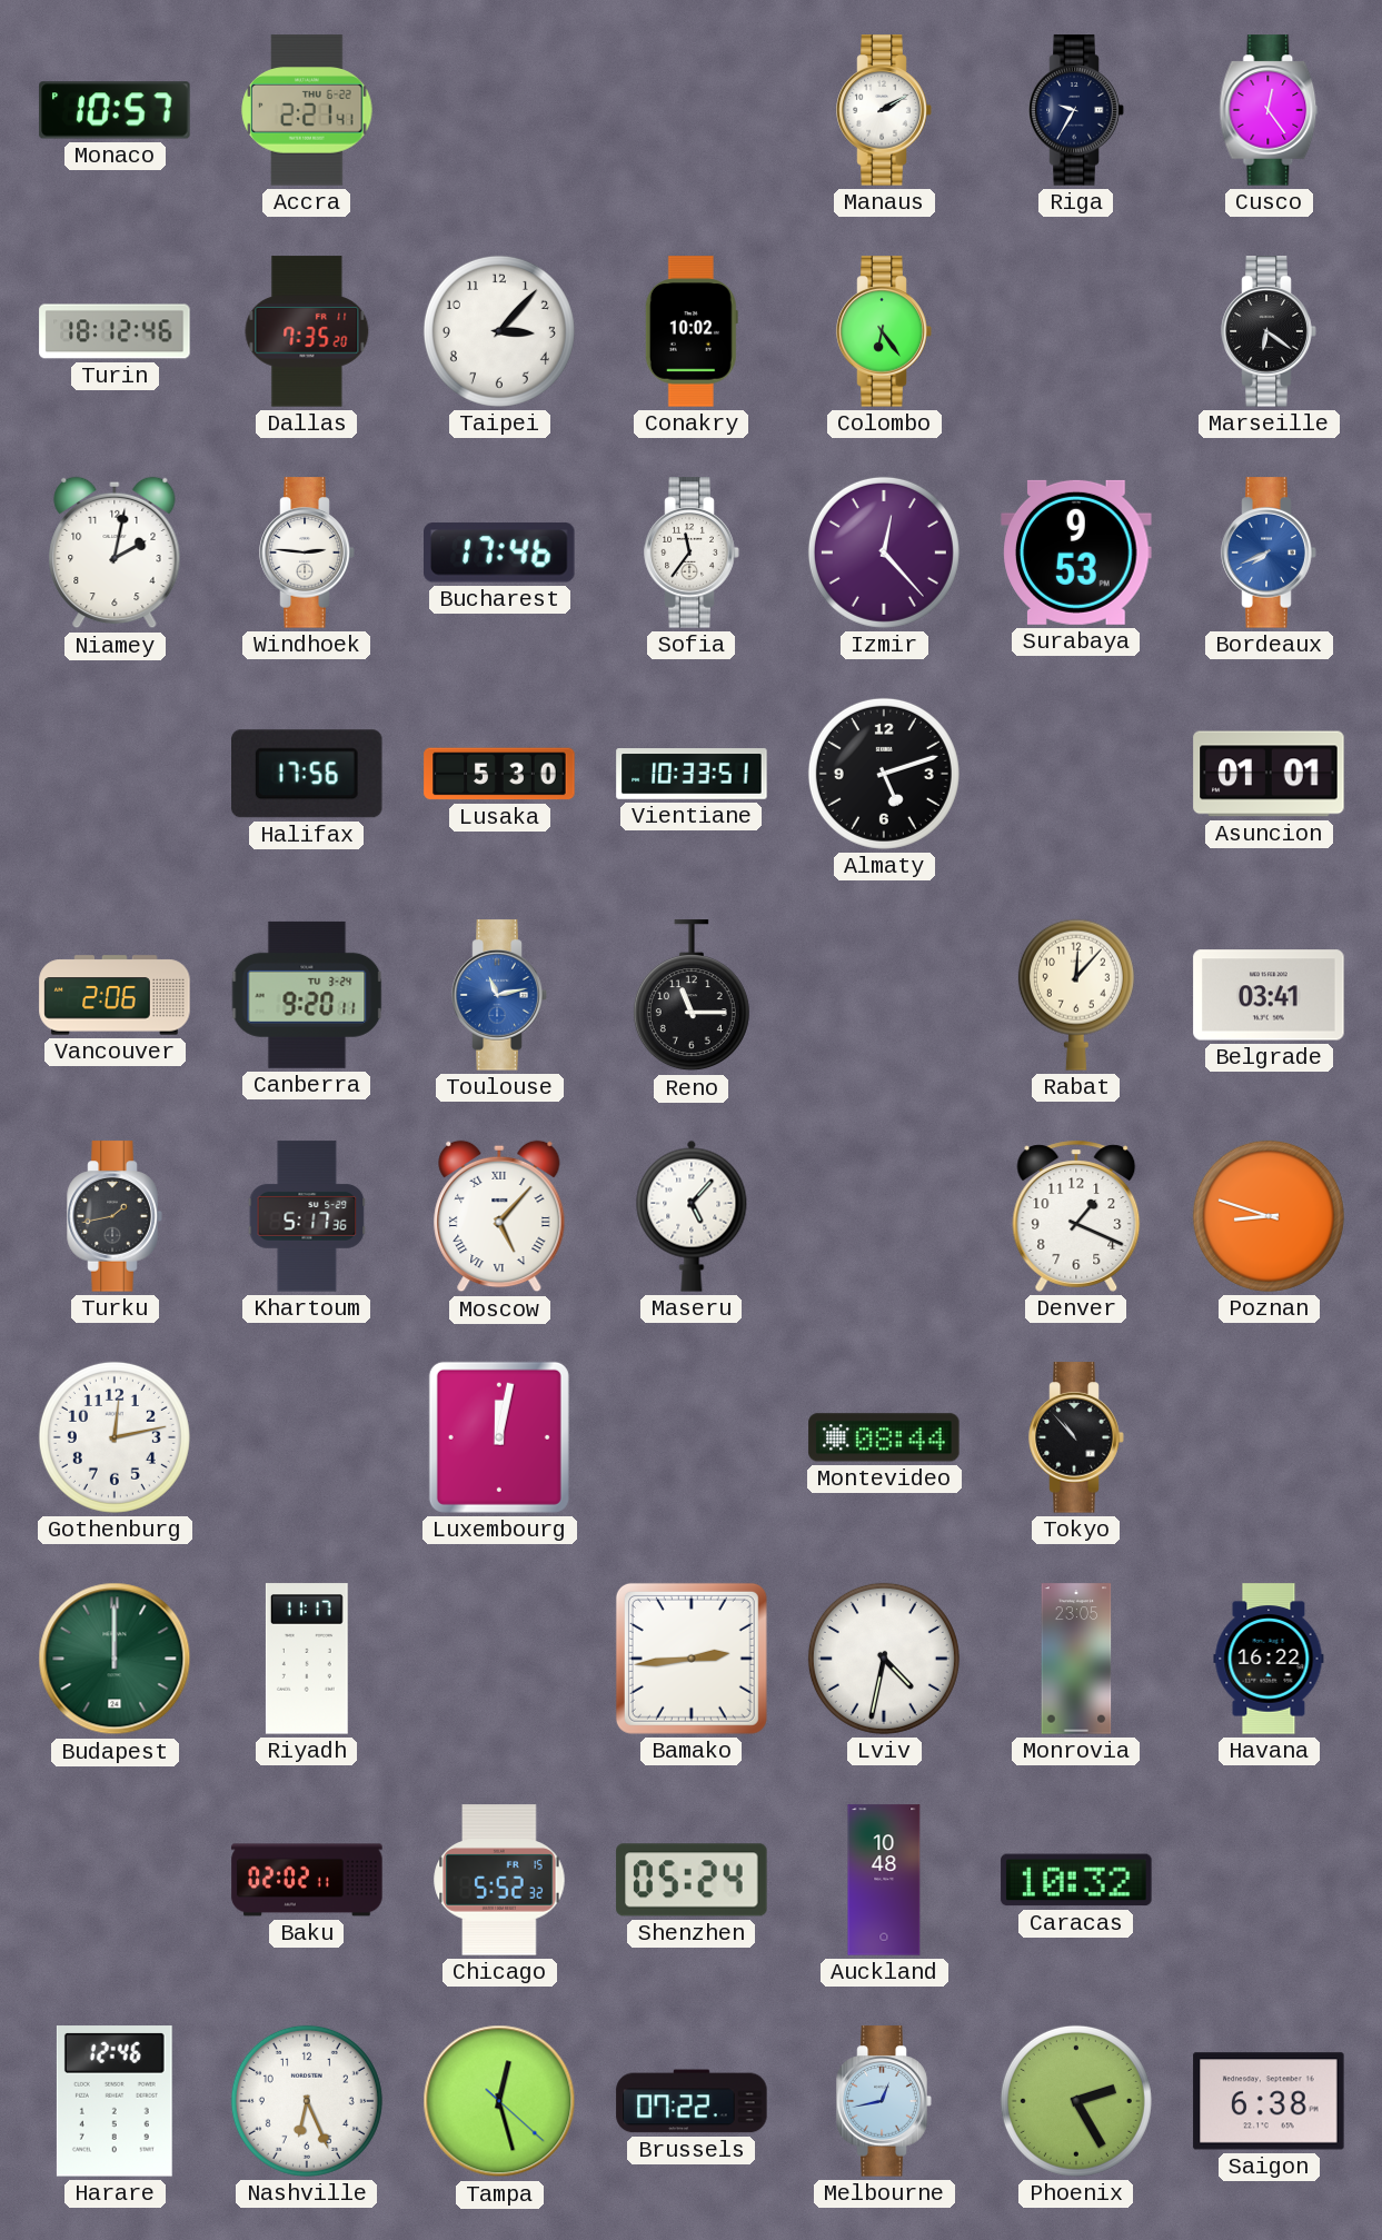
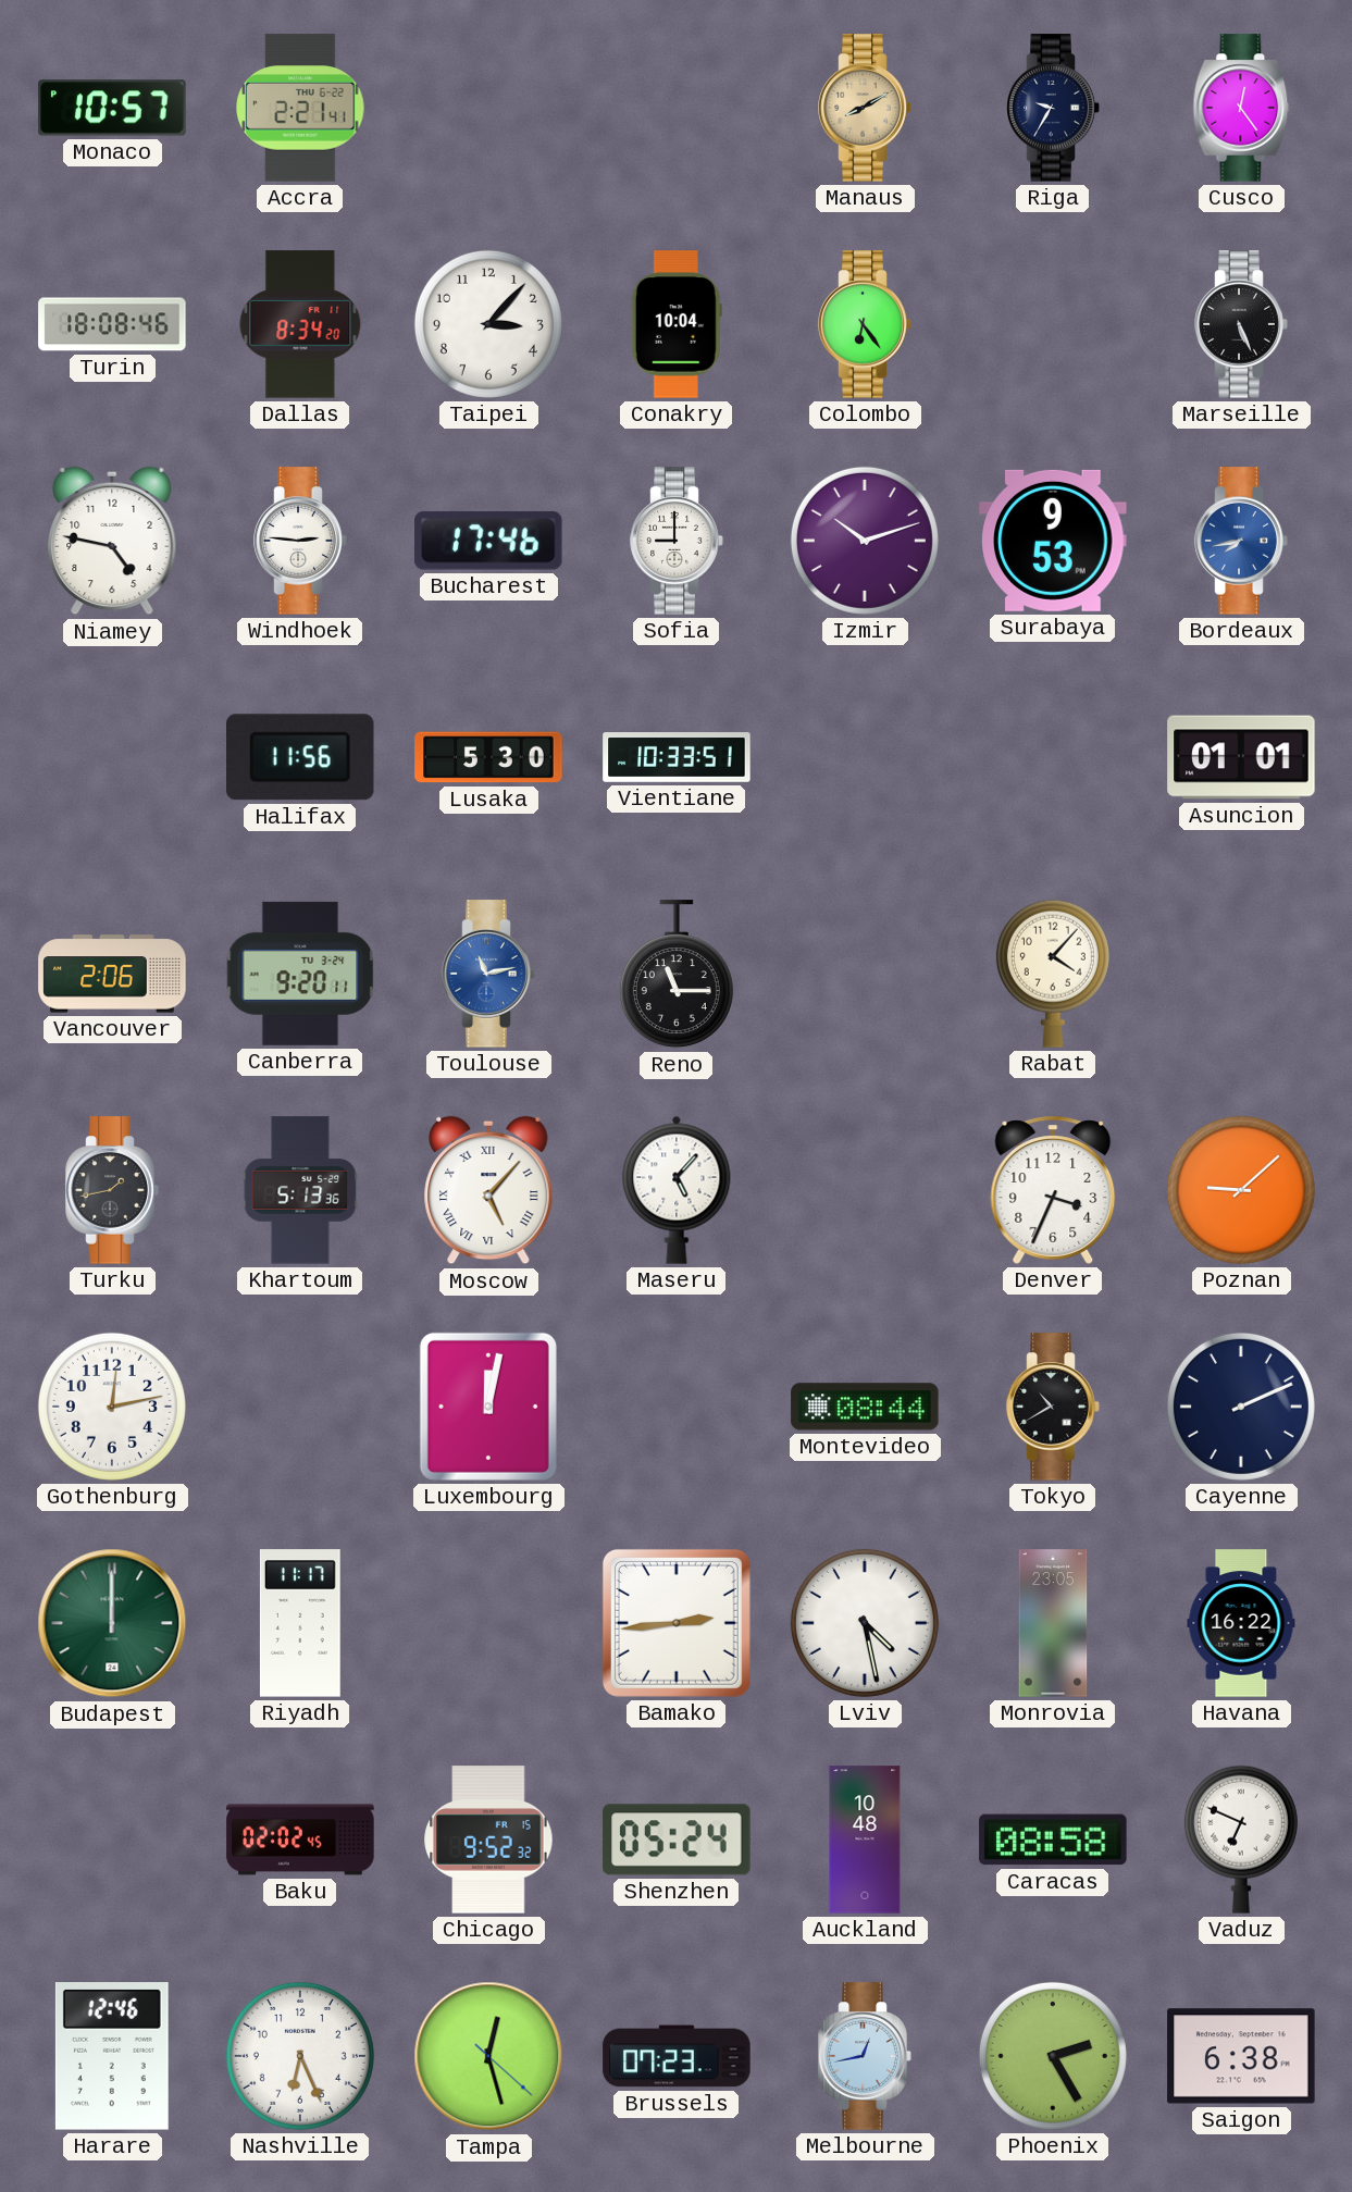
Manaus: 2:10 -> 8:10 (865, 108)
Manaus dial: white -> champagne (865, 108)
Turin: 18:12 -> 18:08 (112, 324)
Dallas: 7:35 -> 8:34 (300, 324)
Conakry: 10:02 -> 10:04 (677, 324)
Marseille: 6:21 -> 5:26 (1241, 324)
Niamey: 2:02 -> 4:47 (112, 541)
Sofia: 11:36 -> 9:00 (677, 541)
Izmir: 12:23 -> 10:12 (865, 541)
Bordeaux: 7:41 -> 7:43 (1241, 541)
Halifax: 17:56 -> 11:56 (301, 757)
Almaty: 5:12 -> none (884, 774)
Rabat: 12:07 -> 4:07 (1053, 974)
Belgrade: 03:41 -> none (1269, 995)
Khartoum: 5:17 -> 5:13 (300, 1190)
Denver: 1:19 -> 3:34 (1053, 1190)
Poznan: 8:48 -> 9:08 (1241, 1190)
Tokyo: 10:53 -> 10:40 (1053, 1407)
Cayenne: none -> 2:11 (1241, 1407)
Lviv: 4:32 -> 4:28 (865, 1623)
Baku: 02:02:11 -> 02:02:45 (300, 1840)
Chicago: 5:52 -> 9:52 (488, 1840)
Caracas: 10:32 -> 08:58 (1053, 1840)
Vaduz: none -> 6:49 (1241, 1840)
Brussels: 07:22 -> 07:23 (677, 2056)
